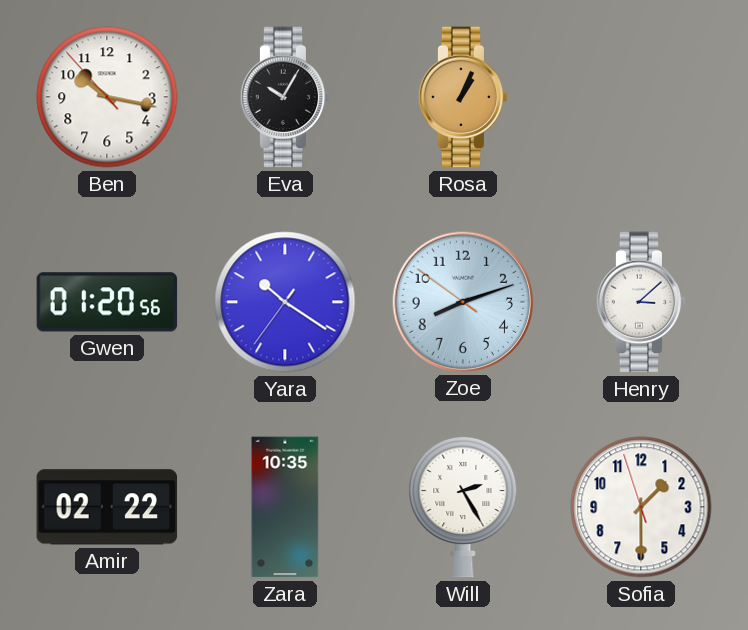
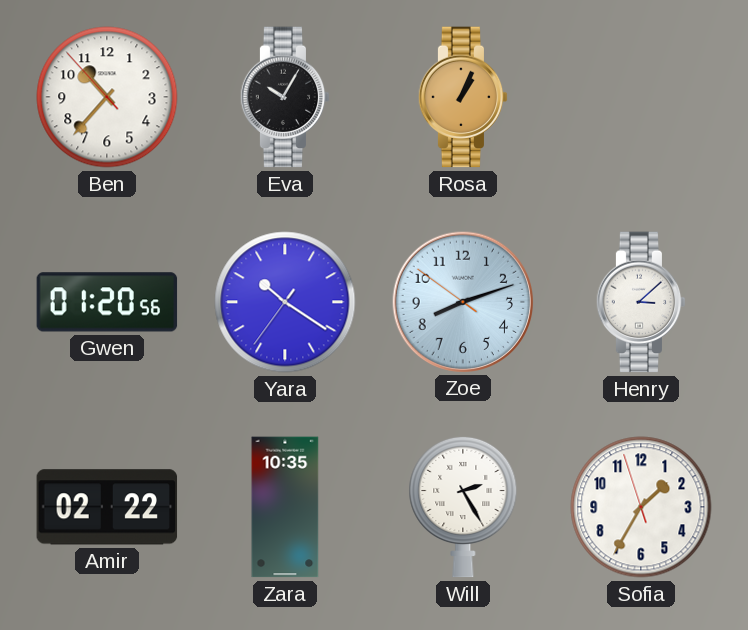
Ben: 10:16 -> 10:36 (107, 97)
Sofia: 1:29 -> 1:34 (641, 507)
